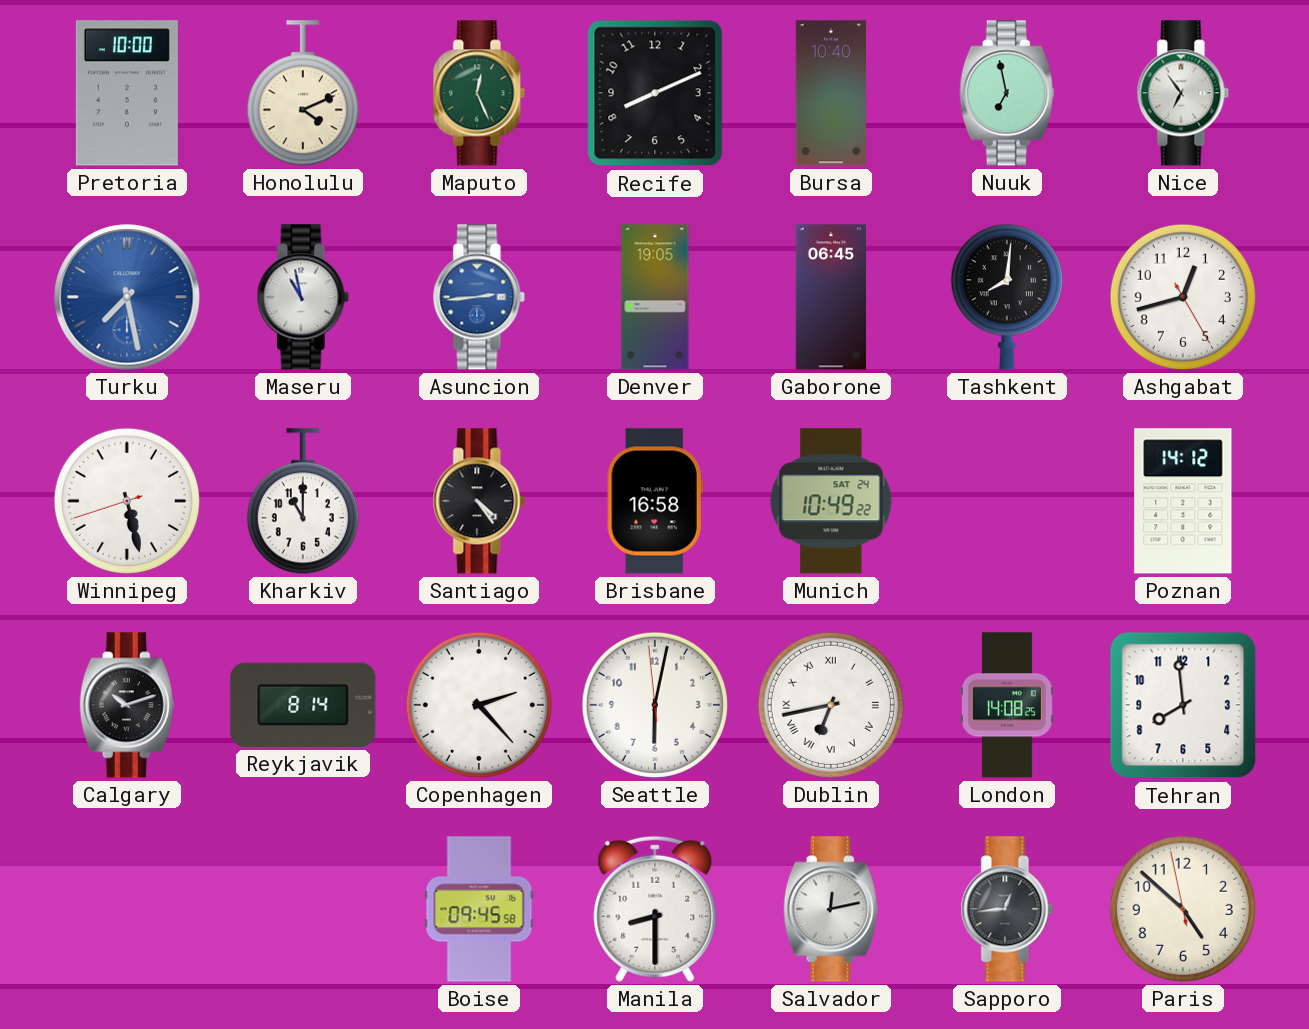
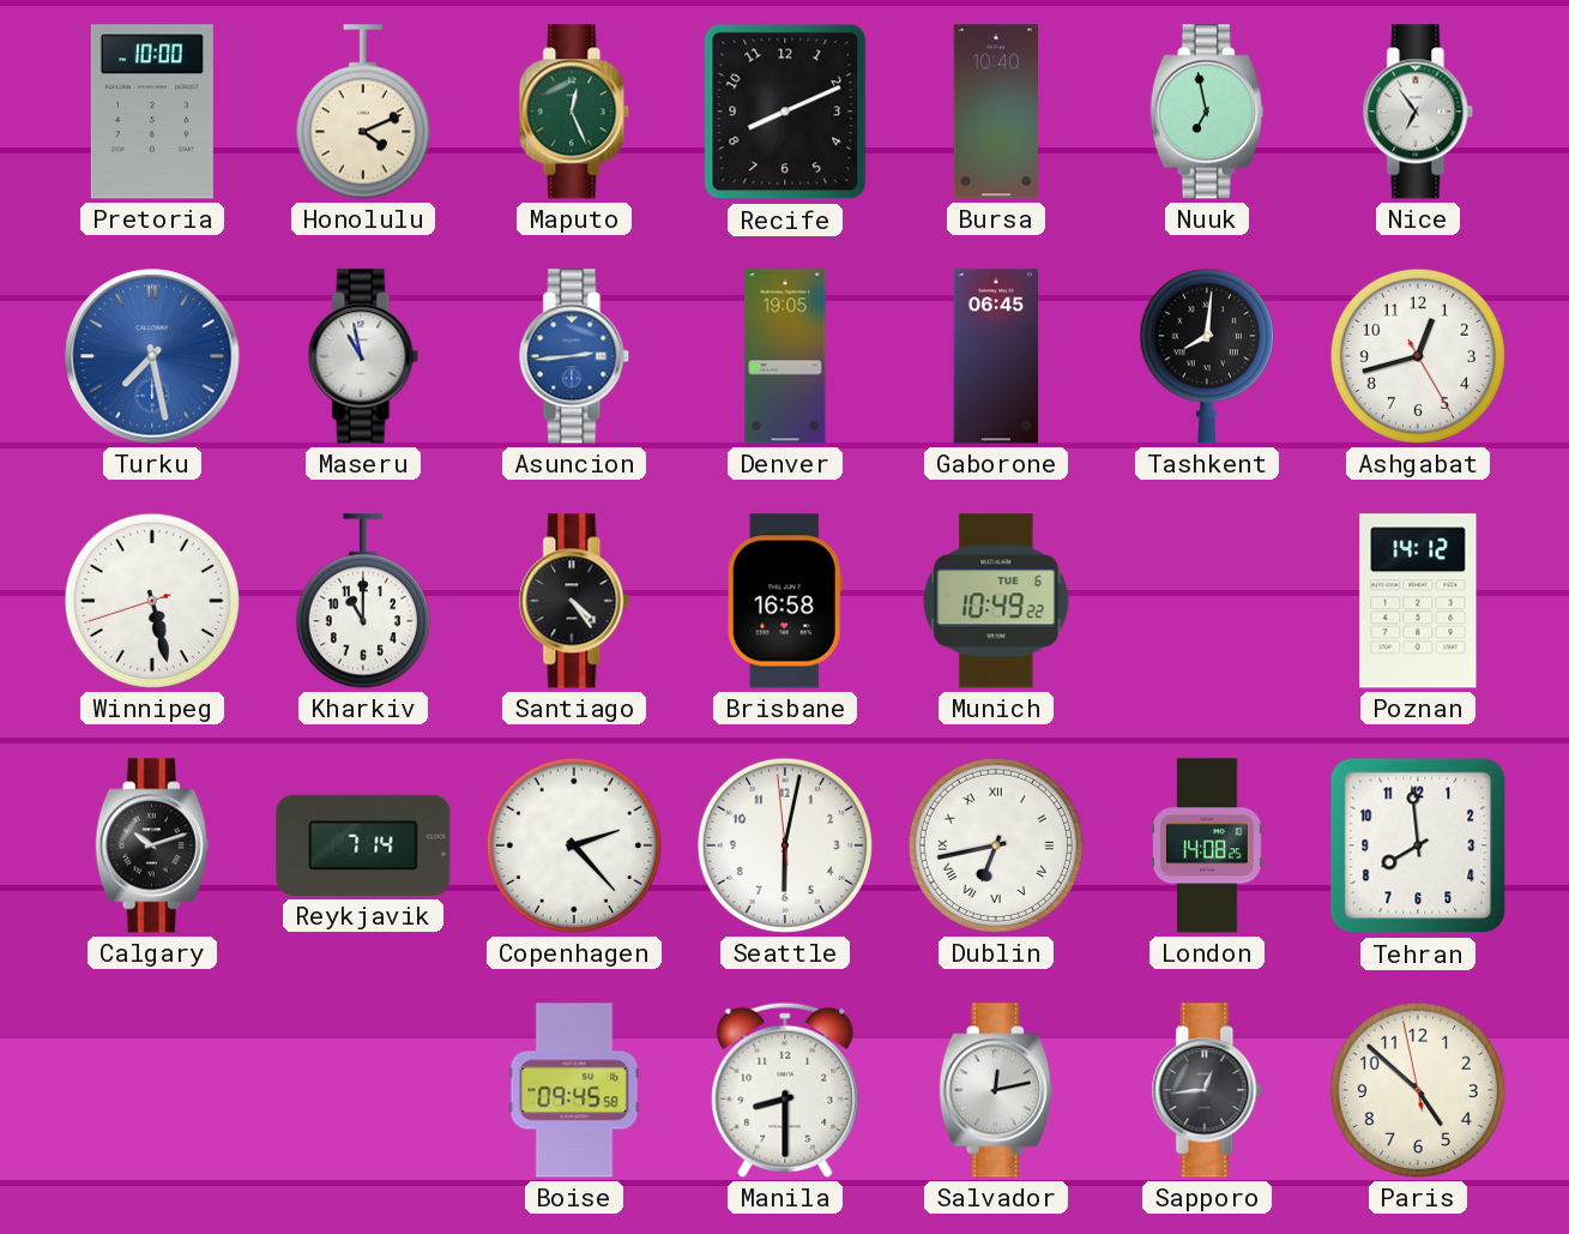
Munich date: SAT 24 -> TUE 6 (996, 601)
Reykjavik: 8:14 -> 7:14 (363, 845)
